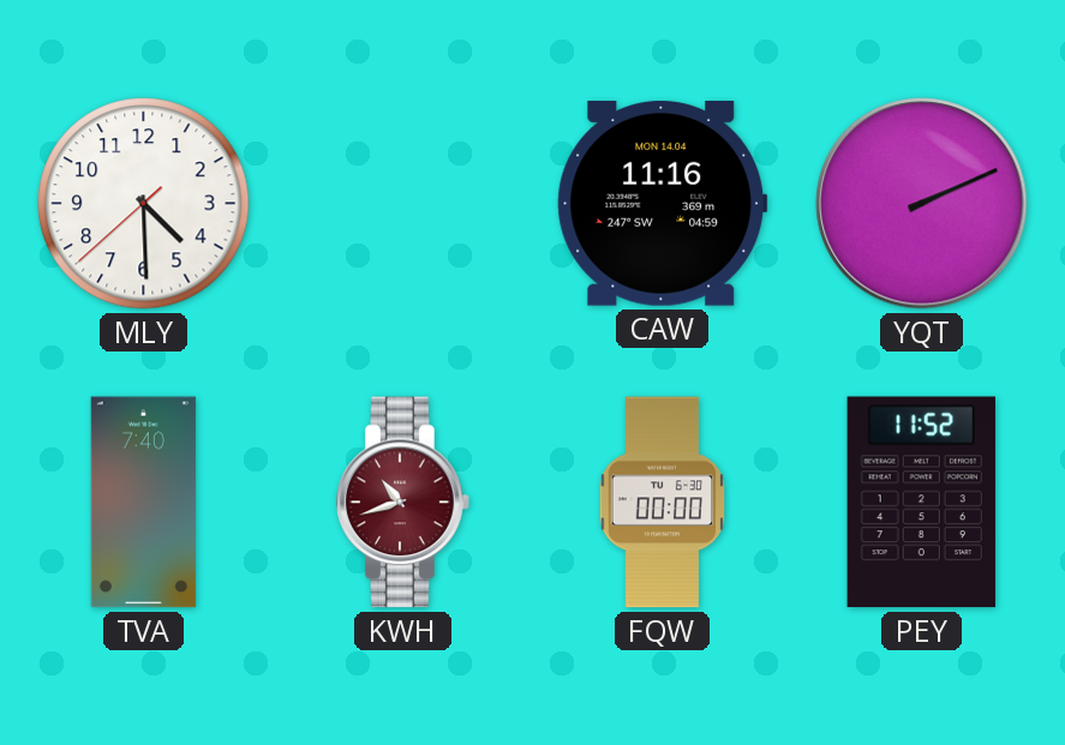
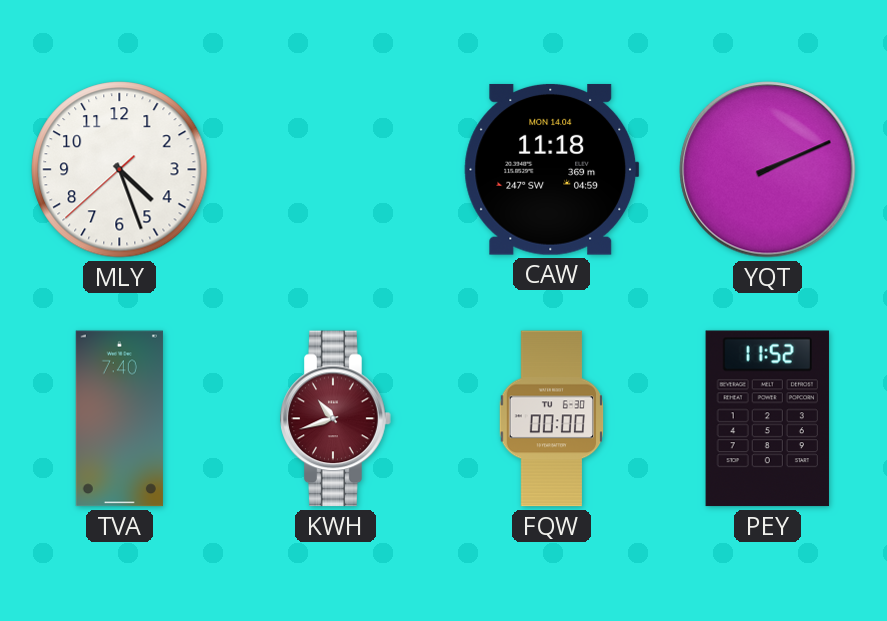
MLY: 4:29 -> 4:26 (120, 170)
CAW: 11:16 -> 11:18 (552, 169)
